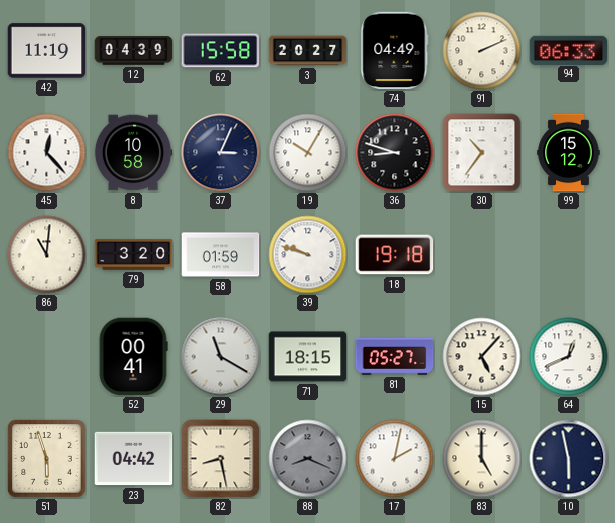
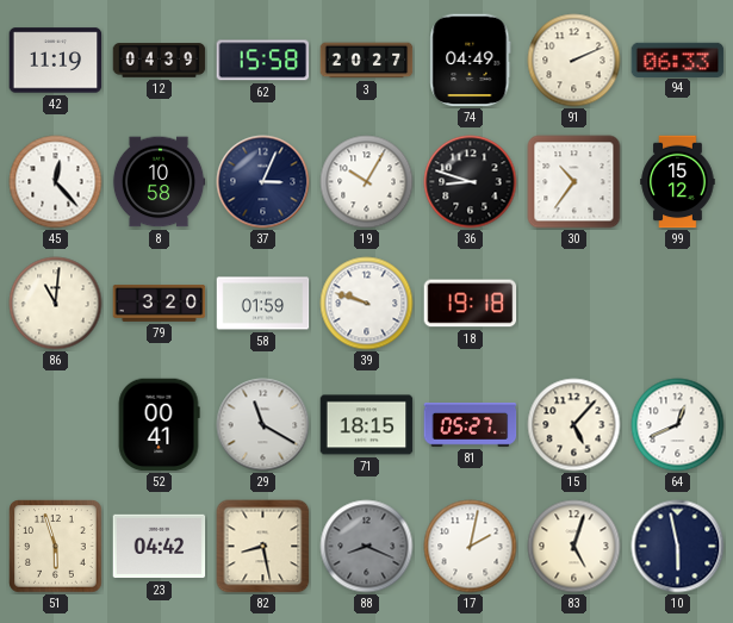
83: 5:00 -> 5:03 (574, 547)
